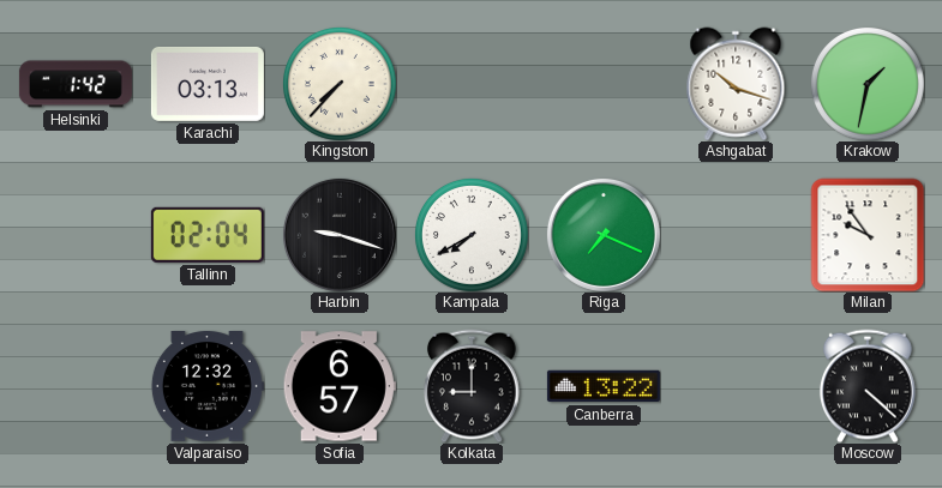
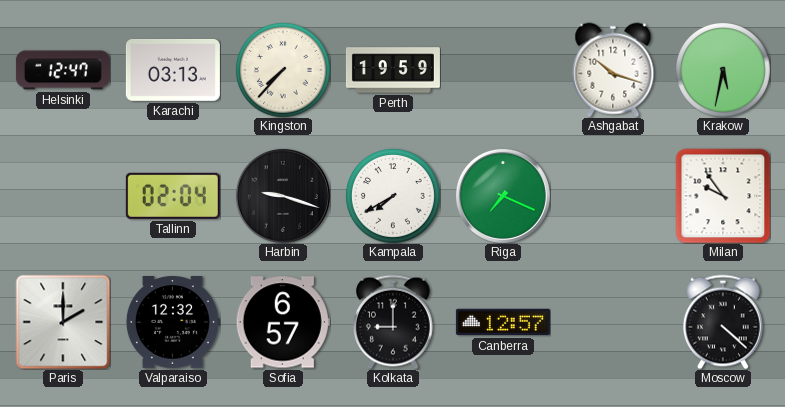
Helsinki: 1:42 -> 12:47 (63, 70)
Perth: none -> 19:59 (393, 70)
Krakow: 1:32 -> 5:32 (723, 70)
Paris: none -> 2:00 (63, 322)
Canberra: 13:22 -> 12:57 (503, 322)
